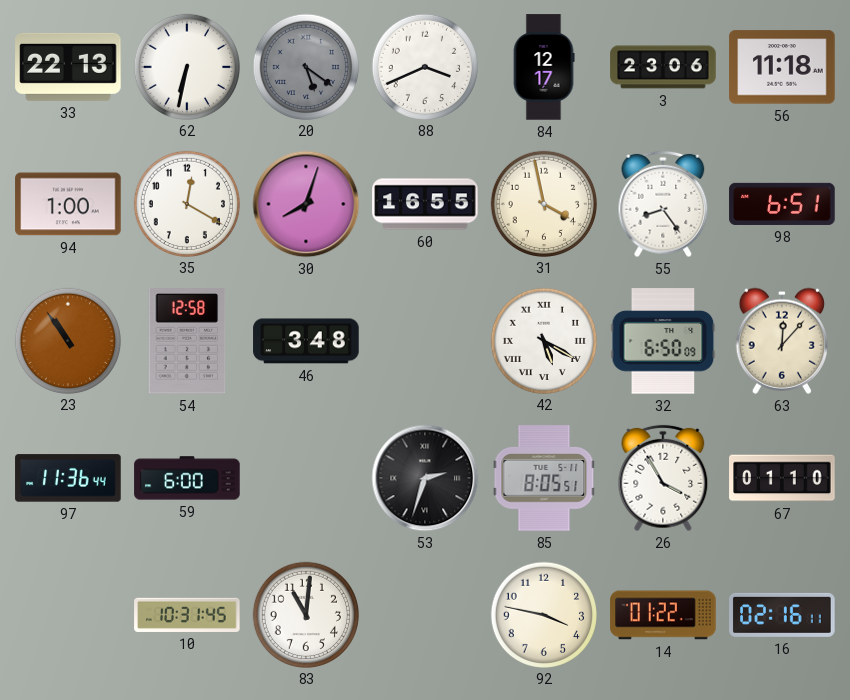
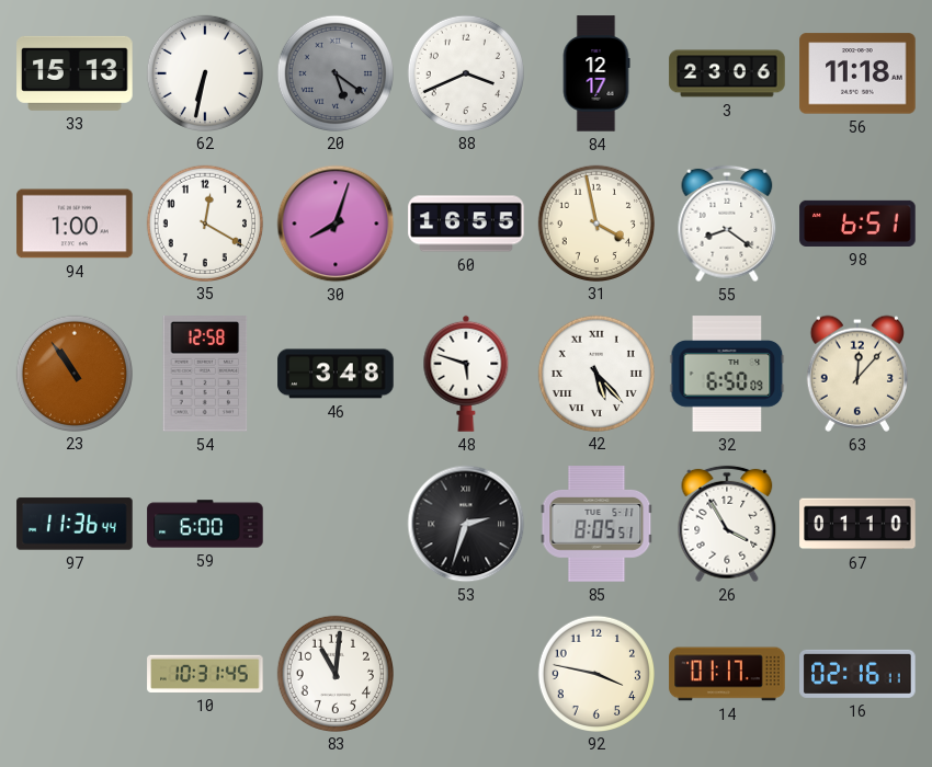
33: 22:13 -> 15:13 (75, 73)
55: 8:24 -> 8:21 (727, 224)
48: none -> 5:48 (466, 374)
42: 5:20 -> 5:23 (595, 373)
14: 01:22 -> 01:17 (727, 674)
